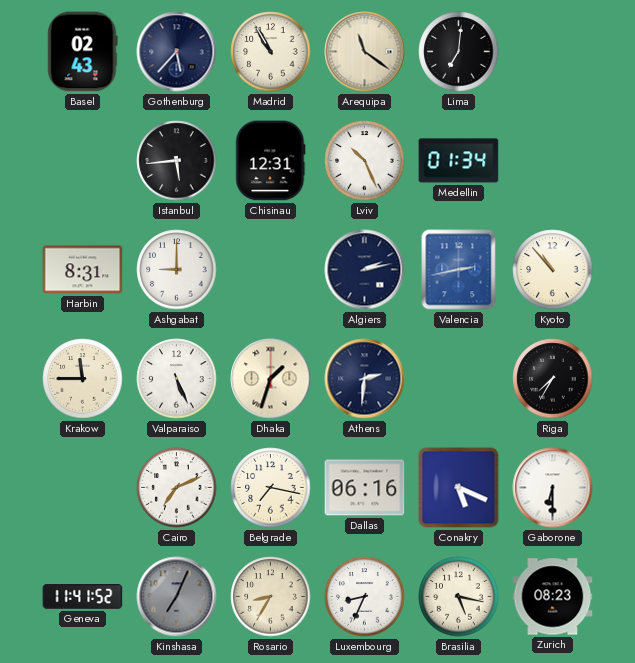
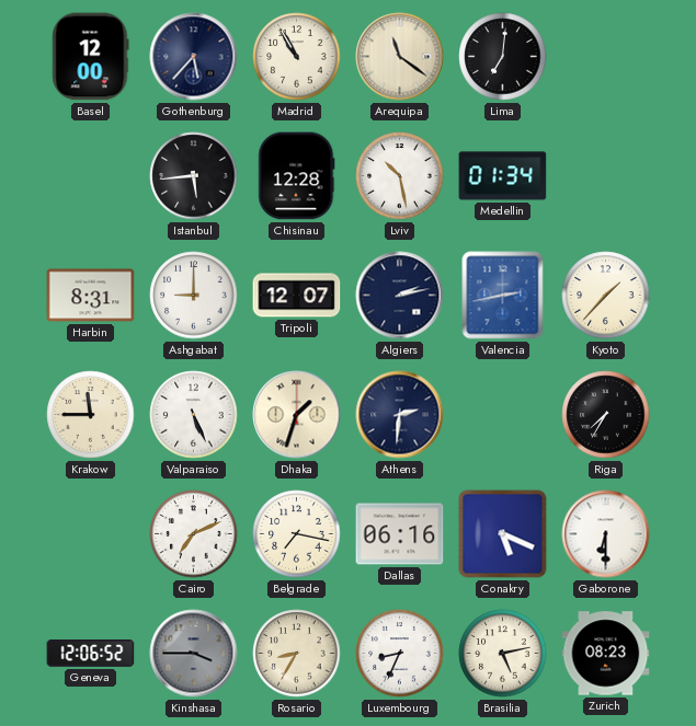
Basel: 02:43 -> 12:00 (91, 57)
Chisinau: 12:31 -> 12:28 (297, 176)
Lviv: 10:26 -> 10:28 (400, 176)
Tripoli: none -> 12:07 (297, 296)
Kyoto: 10:53 -> 1:37 (606, 296)
Geneva: 11:41 -> 12:06 (91, 654)
Kinshasa: 7:04 -> 3:45 (194, 654)
Brasilia: 5:17 -> 5:13 (503, 654)
